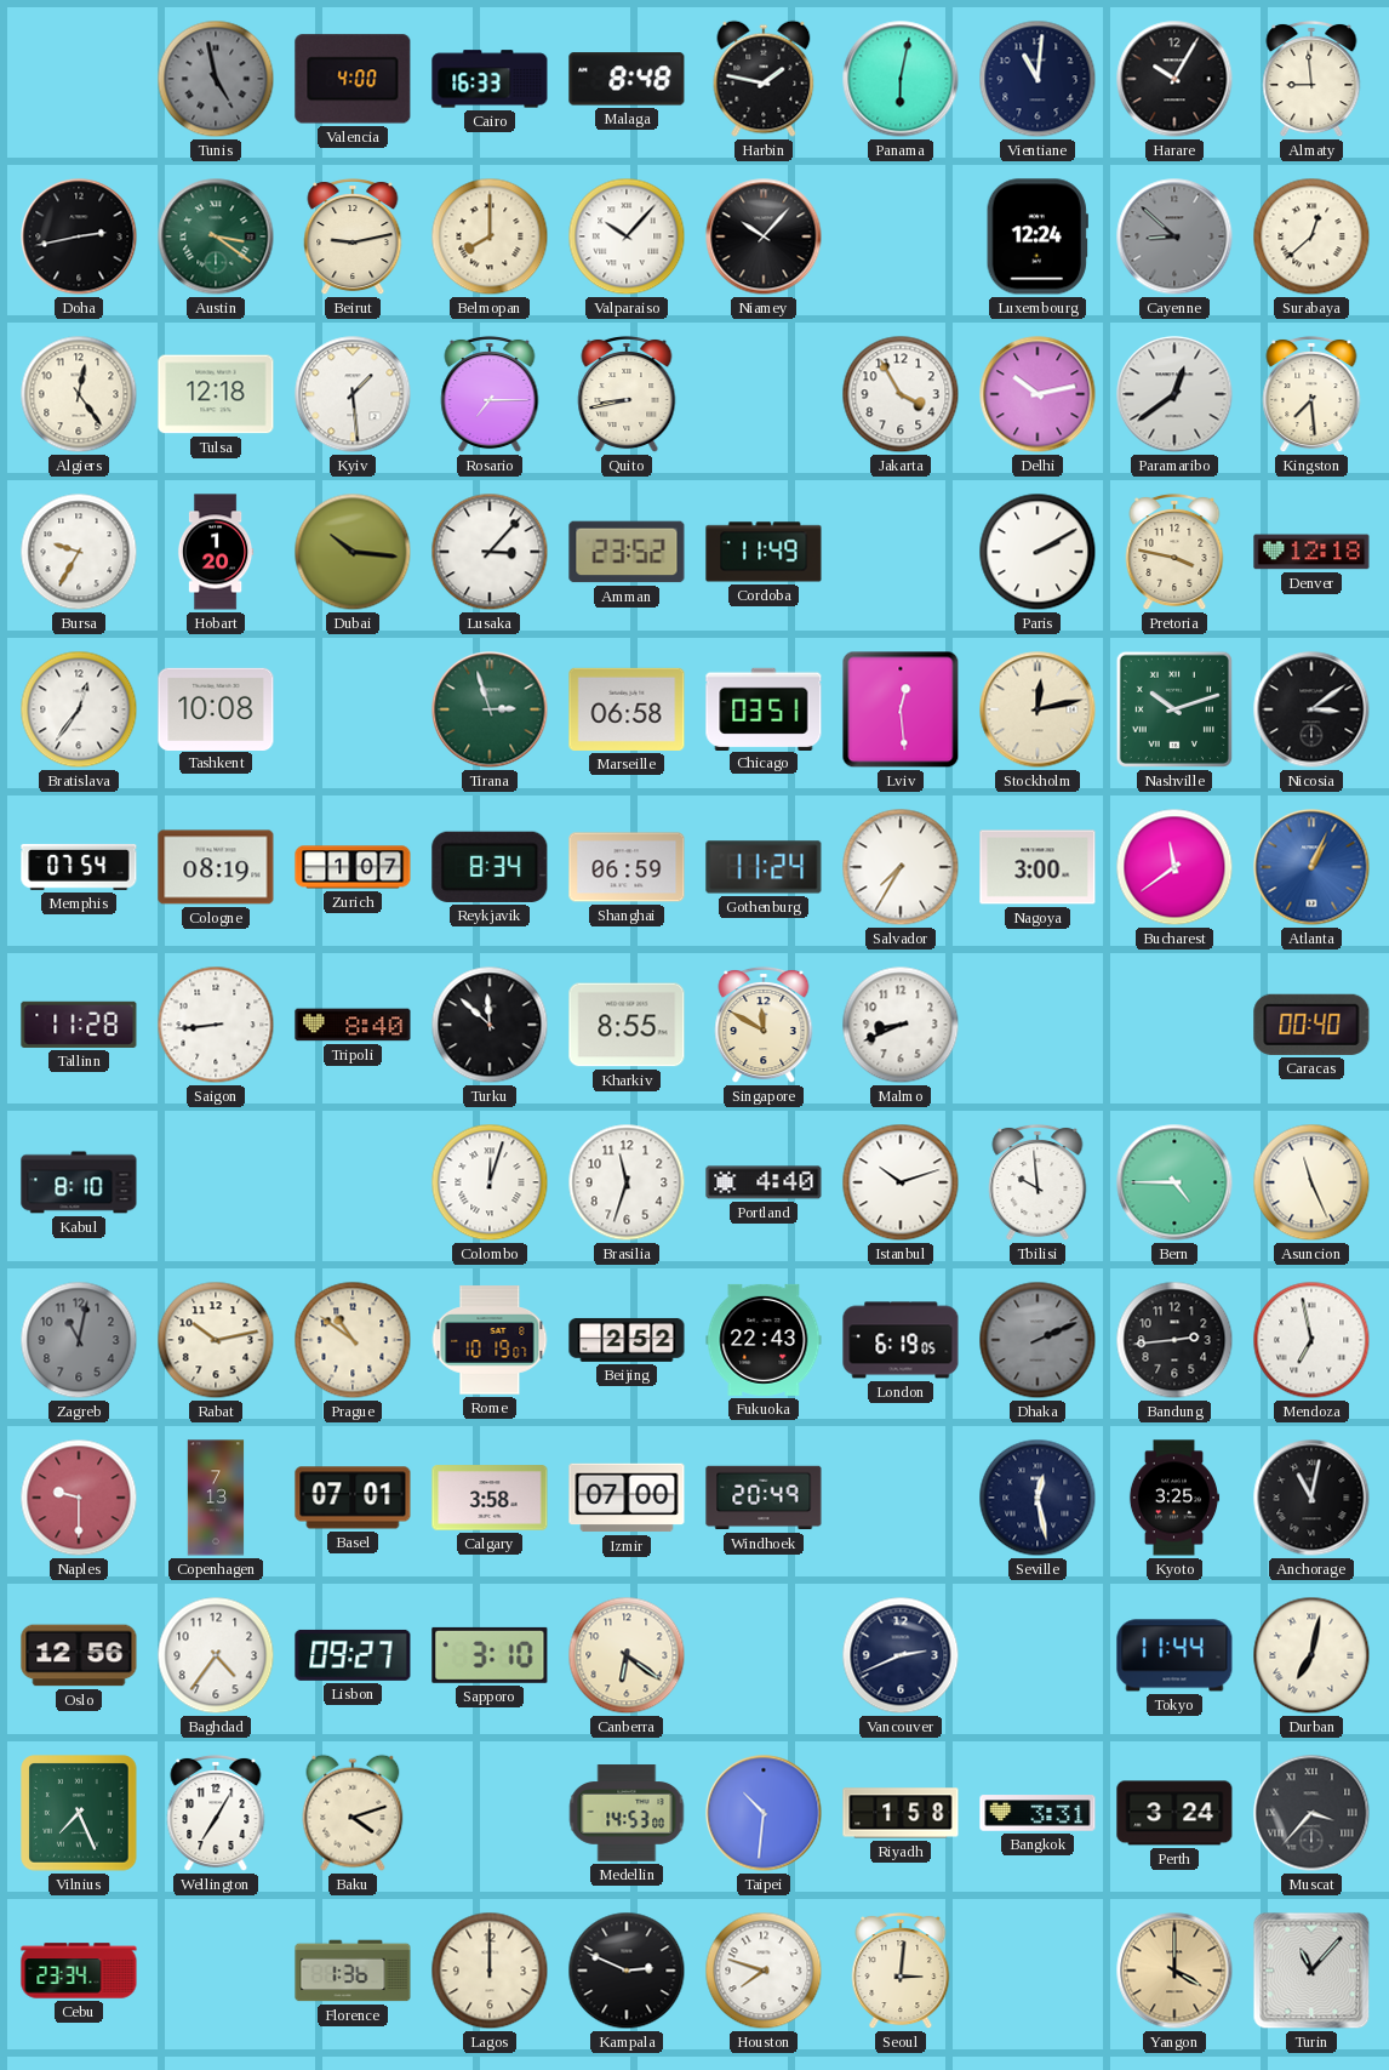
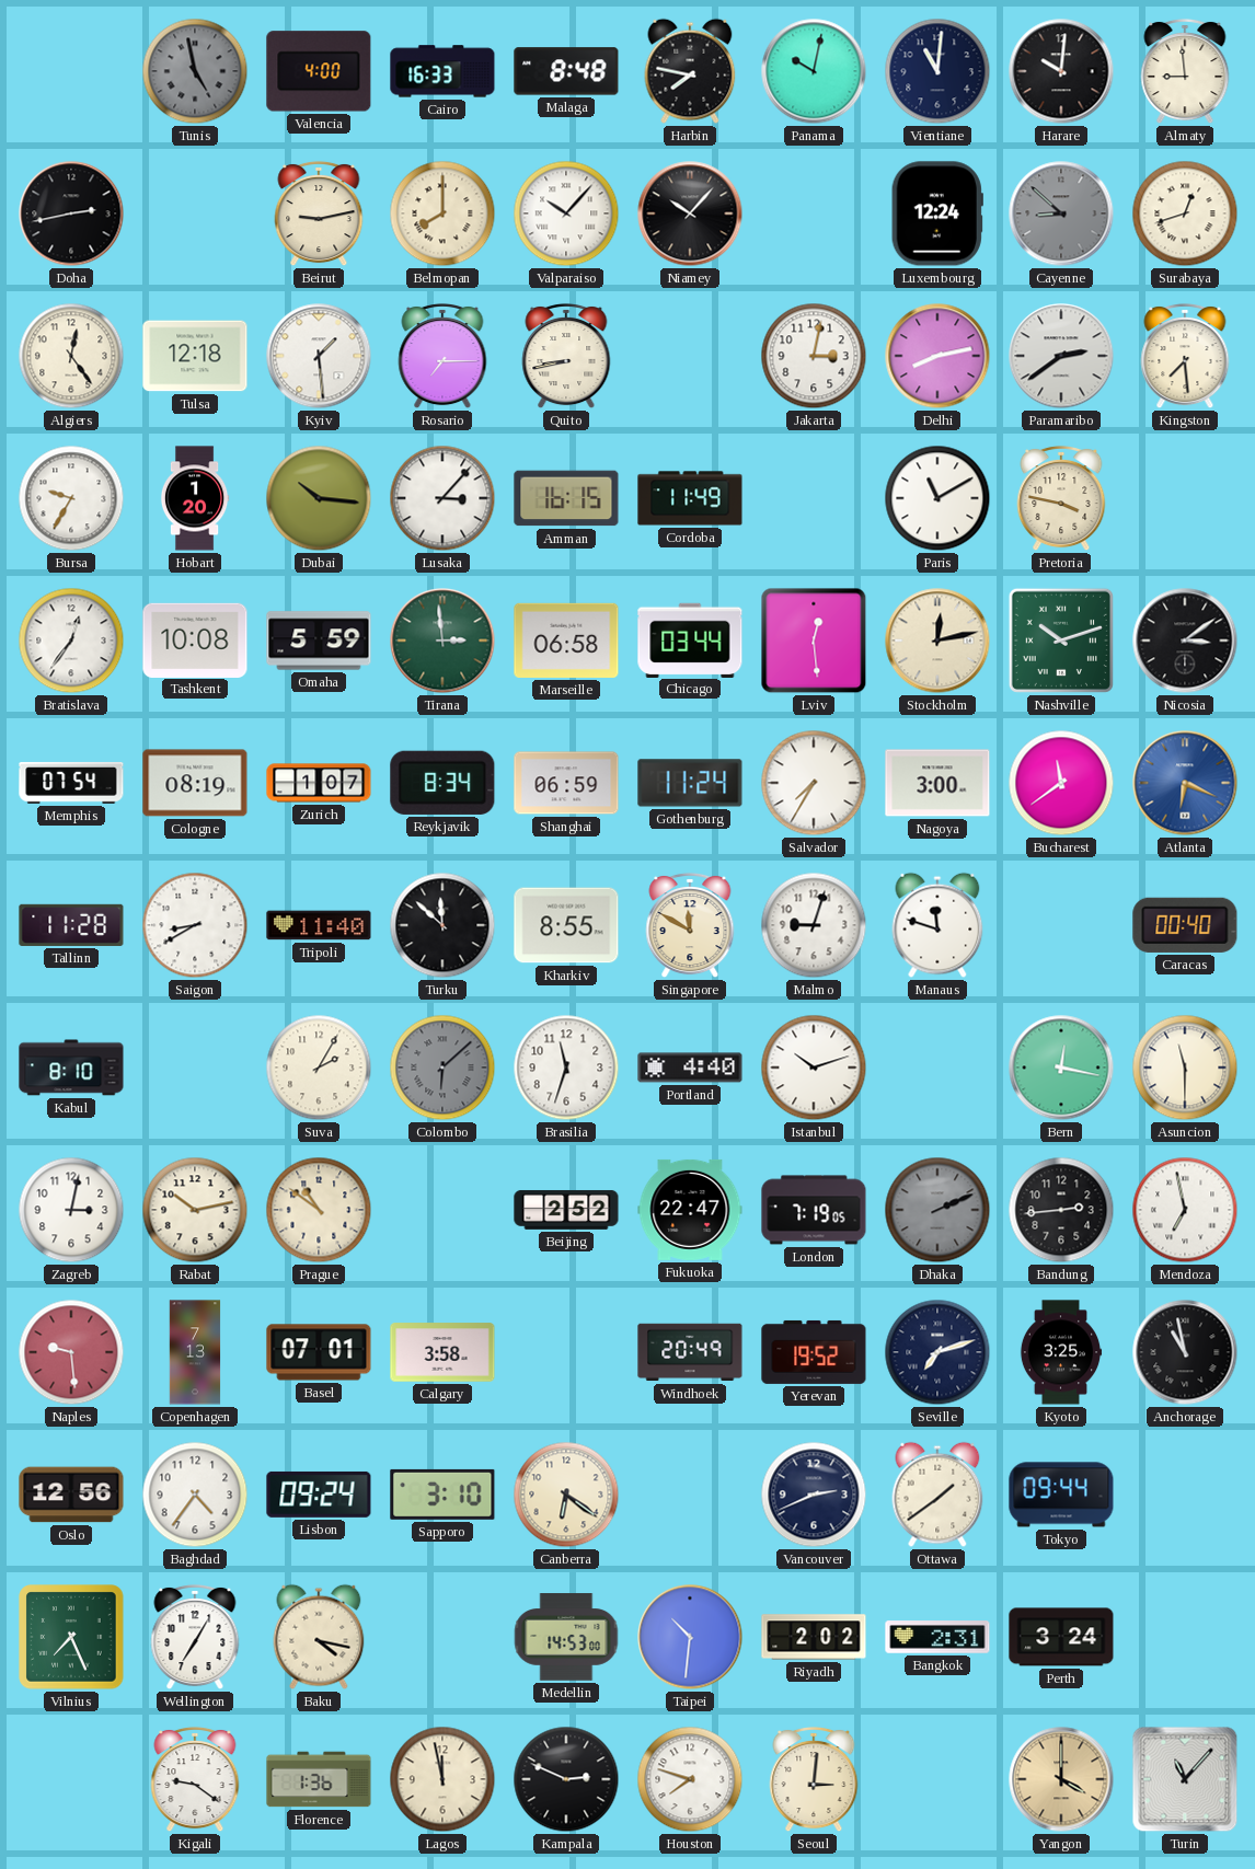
Harbin: 1:47 -> 7:47 (690, 71)
Panama: 6:02 -> 10:02 (814, 71)
Harare: 10:05 -> 10:01 (1061, 71)
Austin: 3:21 -> none (216, 236)
Surabaya: 12:38 -> 12:42 (1185, 214)
Jakarta: 3:55 -> 3:02 (814, 356)
Delhi: 10:13 -> 8:13 (937, 356)
Paramaribo: 12:39 -> 2:39 (1061, 356)
Amman: 23:52 -> 16:15 (566, 498)
Paris: 2:10 -> 11:10 (937, 498)
Denver: 12:18 -> none (1311, 552)
Omaha: none -> 5:59 (319, 641)
Tirana: 2:57 -> 2:59 (442, 641)
Chicago: 03:51 -> 03:44 (690, 639)
Atlanta: 1:04 -> 6:19 (1185, 783)
Saigon: 8:44 -> 8:40 (195, 925)
Tripoli: 8:40 -> 11:40 (319, 925)
Malmo: 8:41 -> 9:03 (814, 925)
Manaus: none -> 11:48 (937, 925)
Suva: none -> 2:05 (319, 1068)
Colombo: 12:03 -> 6:08 (442, 1068)
Colombo dial: white -> grey (442, 1068)
Tbilisi: 9:59 -> none (1038, 1182)
Bern: 4:45 -> 12:17 (1061, 1068)
Asuncion: 11:26 -> 11:30 (1185, 1068)
Zagreb: 11:02 -> 3:02 (71, 1210)
Zagreb dial: grey -> white (71, 1210)
Rome: 10:19 -> none (490, 1340)
Fukuoka: 22:43 -> 22:47 (690, 1210)
London: 6:19 -> 7:19 (814, 1210)
Naples: 9:30 -> 9:29 (71, 1352)
Izmir: 07:00 -> none (627, 1498)
Yerevan: none -> 19:52 (814, 1352)
Seville: 12:28 -> 7:12 (937, 1352)
Anchorage: 11:02 -> 10:58 (1185, 1352)
Lisbon: 09:27 -> 09:24 (319, 1495)
Ottawa: none -> 1:39 (937, 1495)
Tokyo: 11:44 -> 09:44 (1061, 1495)
Durban: 7:02 -> none (1311, 1655)
Baku: 4:12 -> 4:17 (319, 1637)
Riyadh: 1:58 -> 2:02 (814, 1637)
Bangkok: 3:31 -> 2:31 (937, 1637)
Muscat: 3:37 -> none (1311, 1813)
Cebu: 23:34 -> none (79, 1971)
Kigali: none -> 9:21 (195, 1779)
Lagos: 12:00 -> 11:58 (442, 1779)
